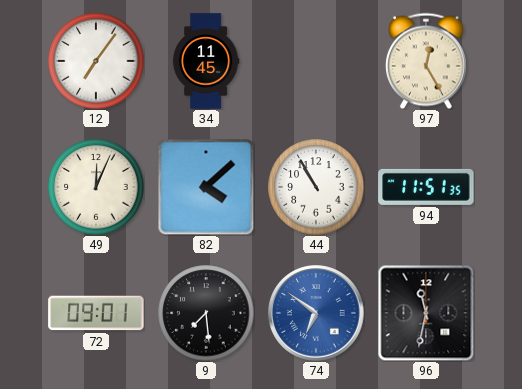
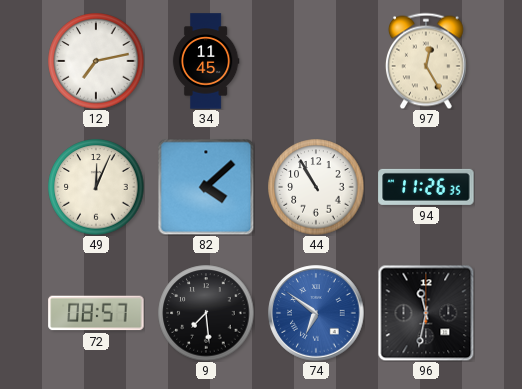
12: 7:06 -> 7:13 (96, 61)
94: 11:51 -> 11:26 (426, 187)
72: 09:01 -> 08:57 (96, 313)
